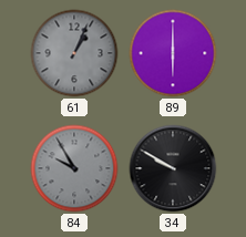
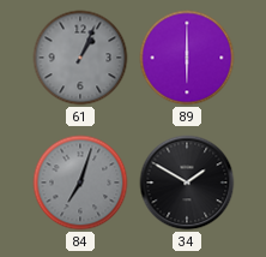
84: 9:55 -> 7:03 (80, 183)
34: 9:50 -> 1:50 (187, 183)
